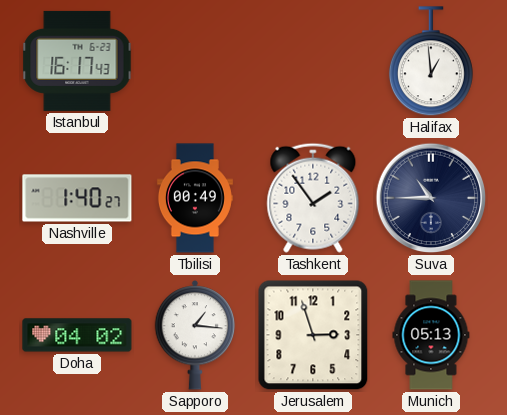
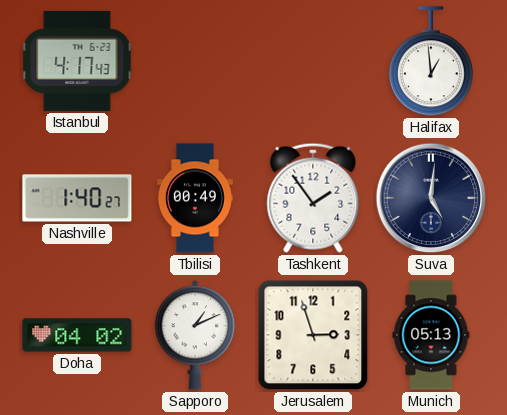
Istanbul: 16:17 -> 4:17 (77, 61)
Suva: 10:45 -> 5:01 (431, 198)
Sapporo: 1:16 -> 1:11 (195, 335)
